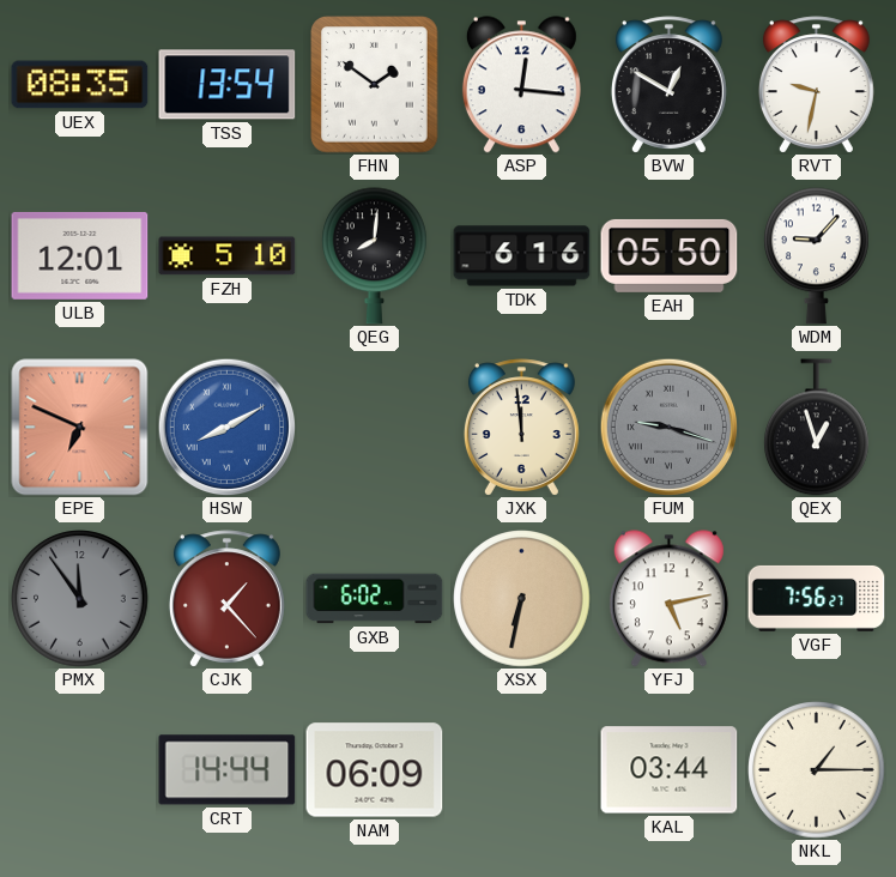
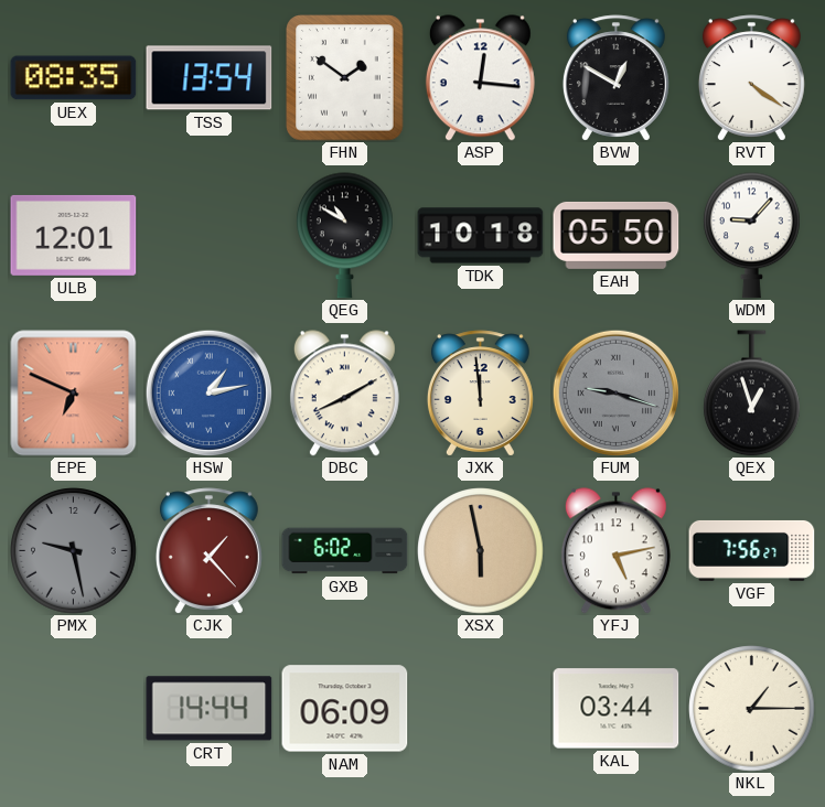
RVT: 9:32 -> 4:21 (751, 78)
FZH: 5:10 -> none (228, 256)
QEG: 8:01 -> 10:50 (345, 236)
TDK: 6:16 -> 10:18 (481, 236)
HSW: 8:10 -> 1:13 (208, 392)
DBC: none -> 8:10 (344, 394)
PMX: 11:54 -> 9:28 (74, 551)
XSX: 6:32 -> 5:58 (481, 551)
